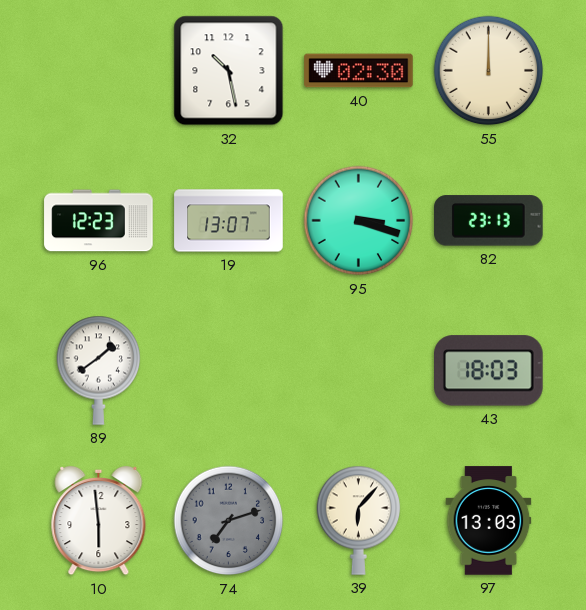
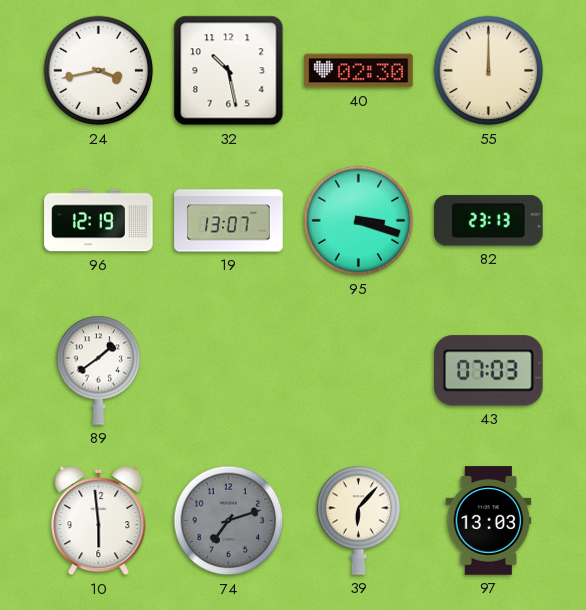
24: none -> 3:43 (99, 71)
96: 12:23 -> 12:19 (99, 221)
43: 18:03 -> 07:03 (489, 371)
